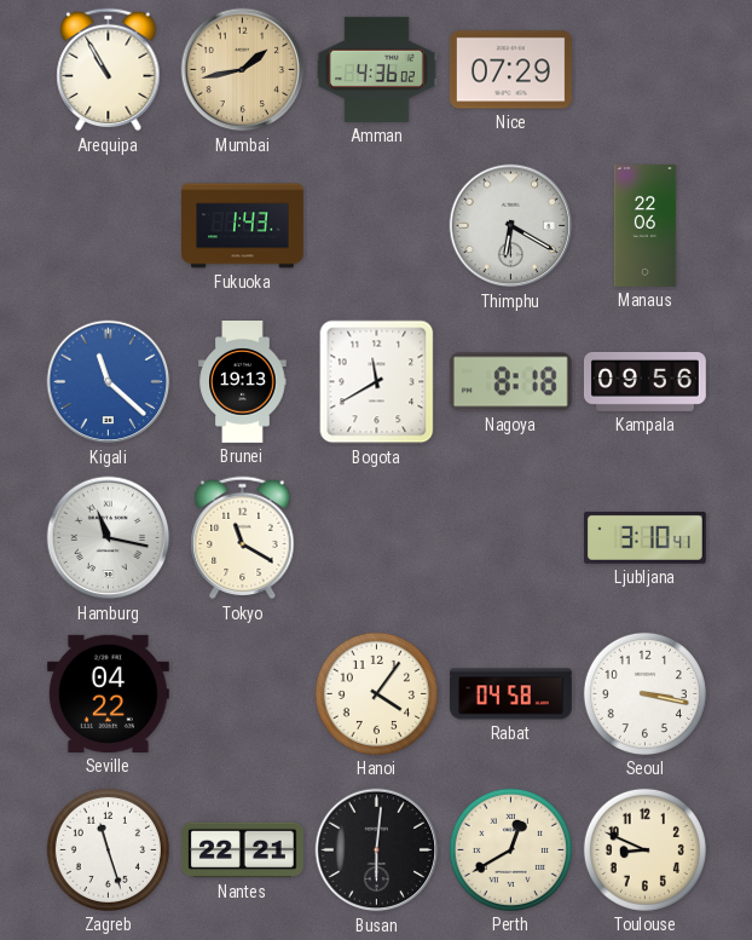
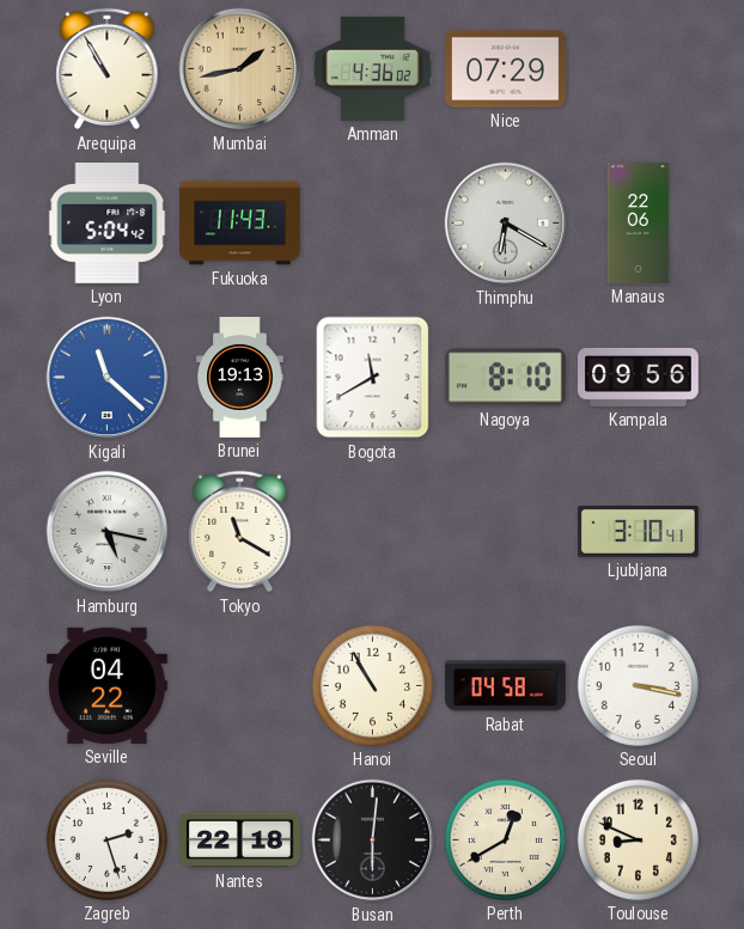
Lyon: none -> 5:04 (108, 222)
Fukuoka: 1:43 -> 11:43 (240, 224)
Nagoya: 8:18 -> 8:10 (505, 378)
Hamburg: 11:17 -> 5:17 (108, 532)
Hanoi: 4:06 -> 10:55 (372, 685)
Zagreb: 11:27 -> 2:27 (106, 839)
Nantes: 22:21 -> 22:18 (239, 841)
